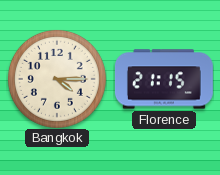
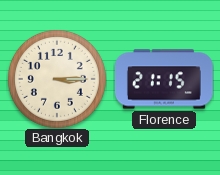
Bangkok: 4:15 -> 3:15 (57, 79)
